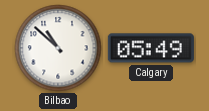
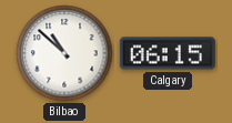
Calgary: 05:49 -> 06:15 (168, 53)
